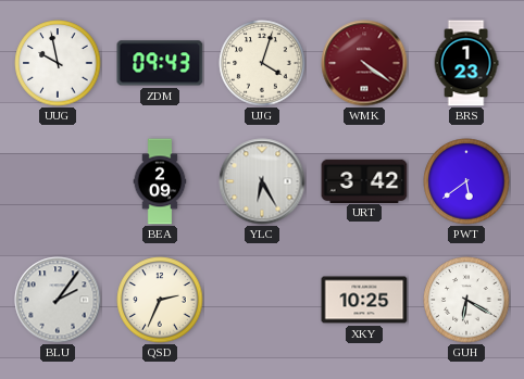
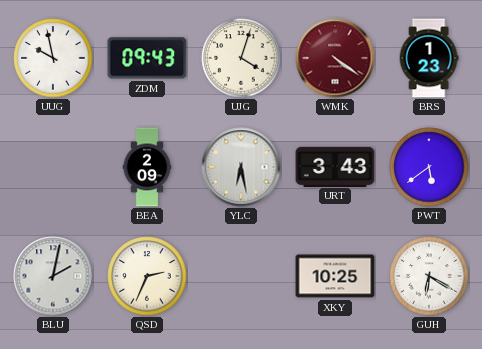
YLC: 6:25 -> 6:28 (241, 167)
URT: 3:42 -> 3:43 (335, 166)
BLU: 2:06 -> 2:02 (53, 276)
